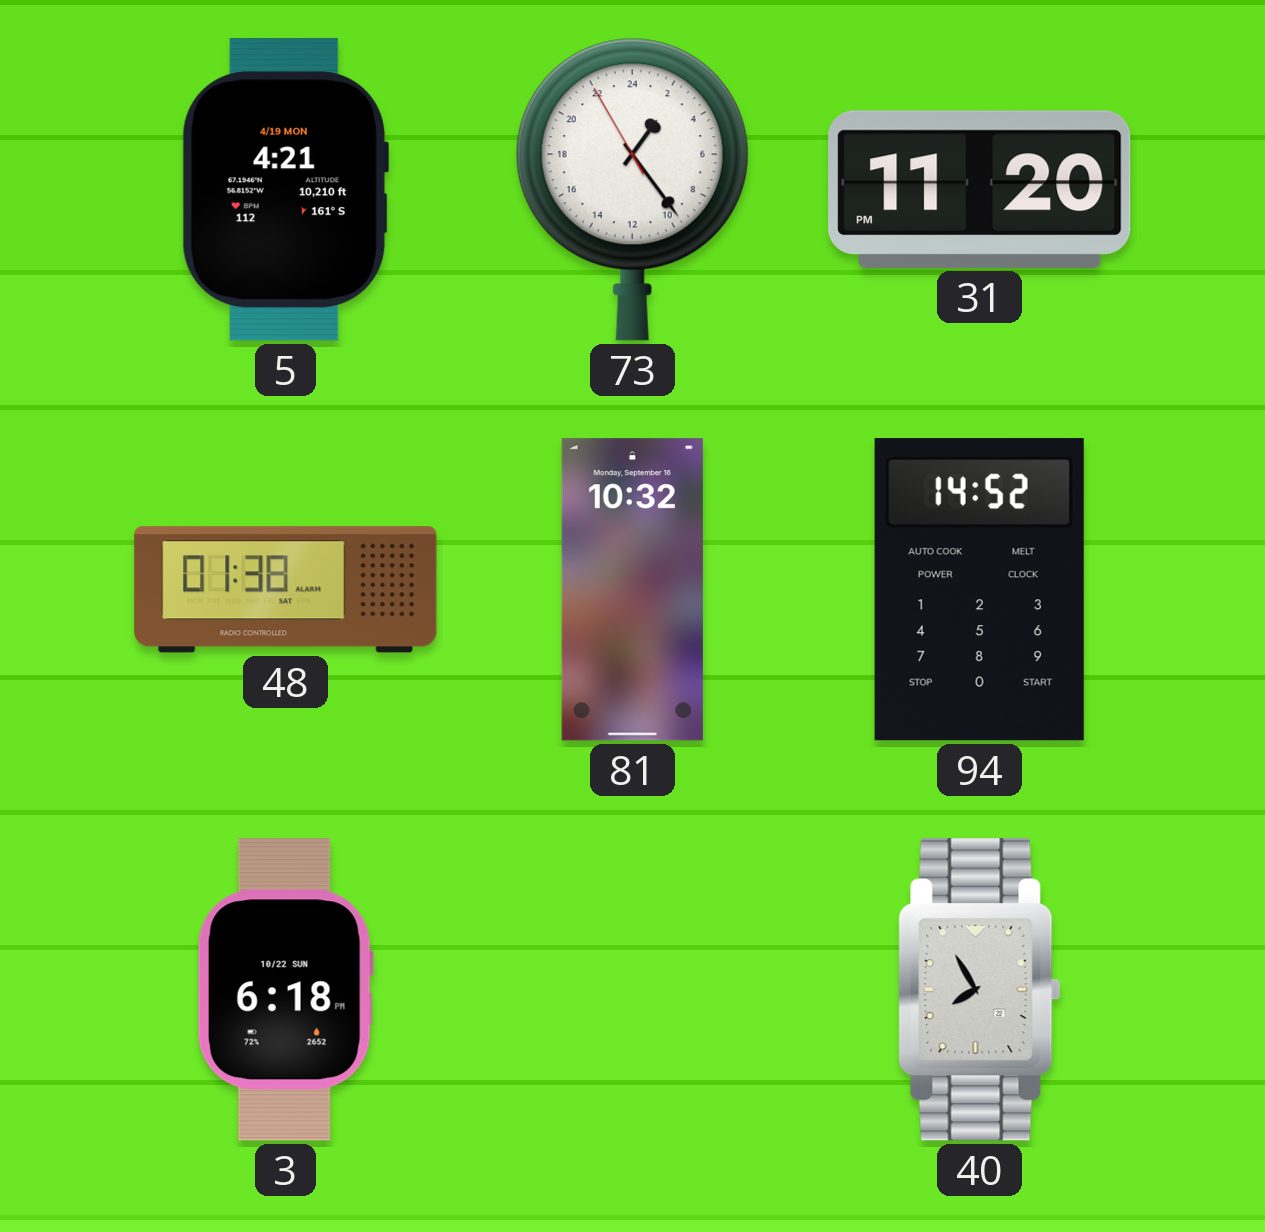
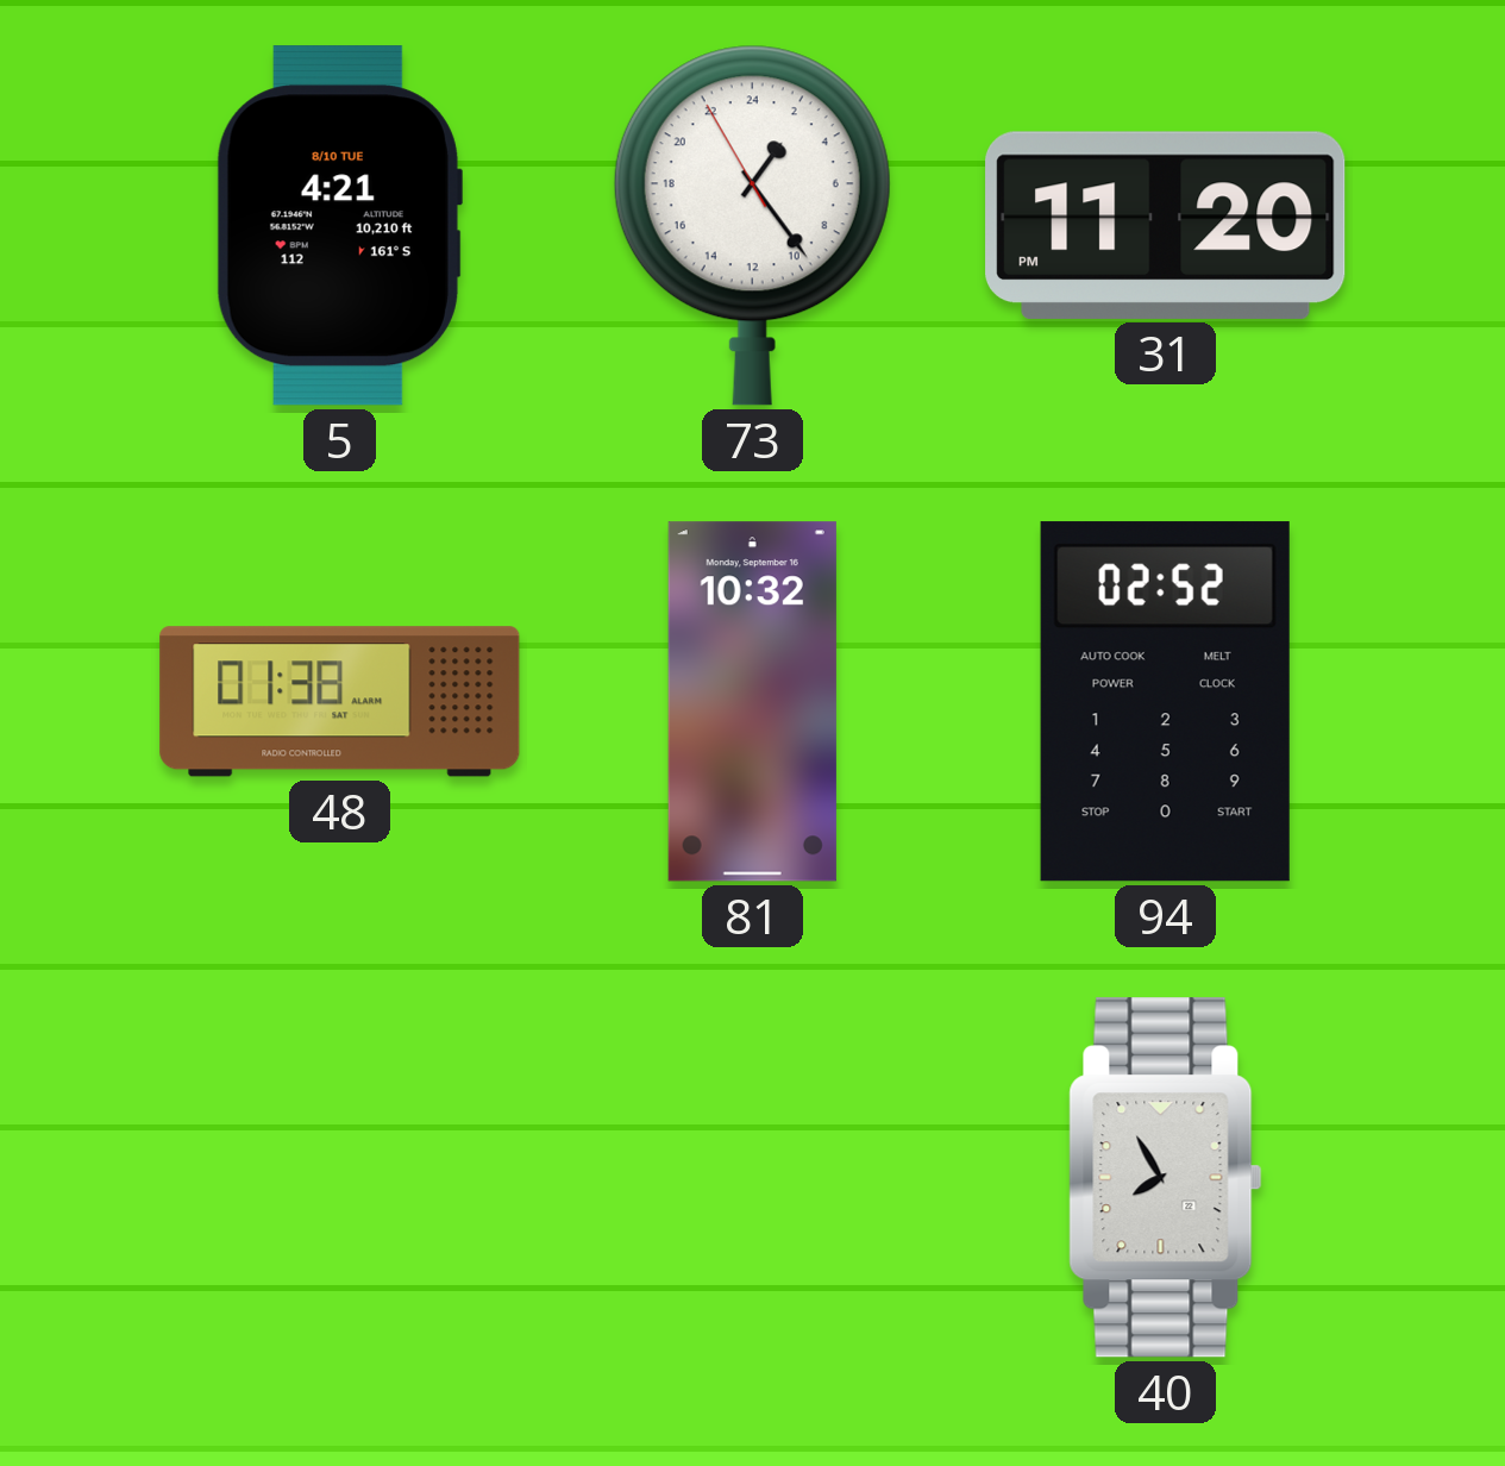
5 date: 4/19 MON -> 8/10 TUE (339, 226)
94: 14:52 -> 02:52 (1165, 702)
3: 6:18 -> none (285, 990)
